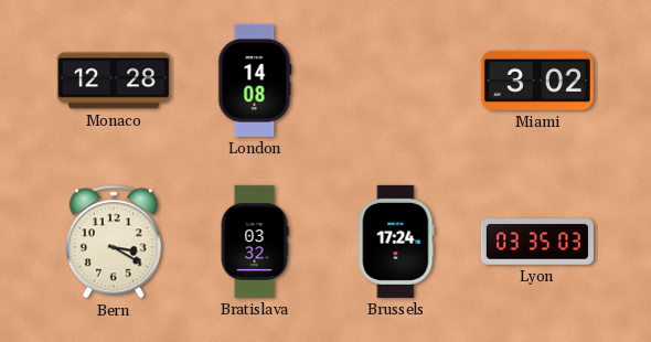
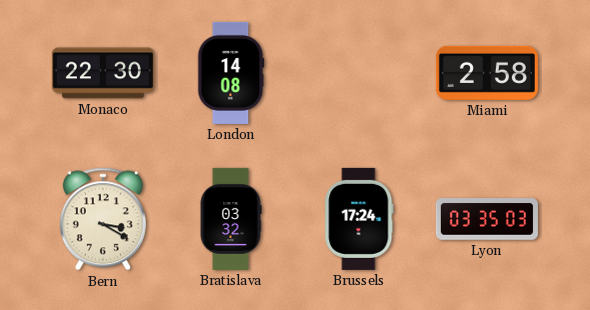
Monaco: 12:28 -> 22:30 (103, 73)
Miami: 3:02 -> 2:58 (487, 73)
